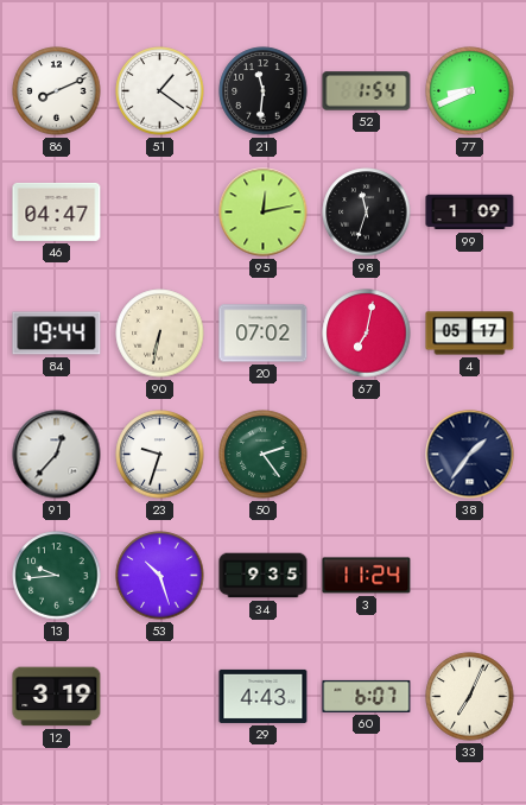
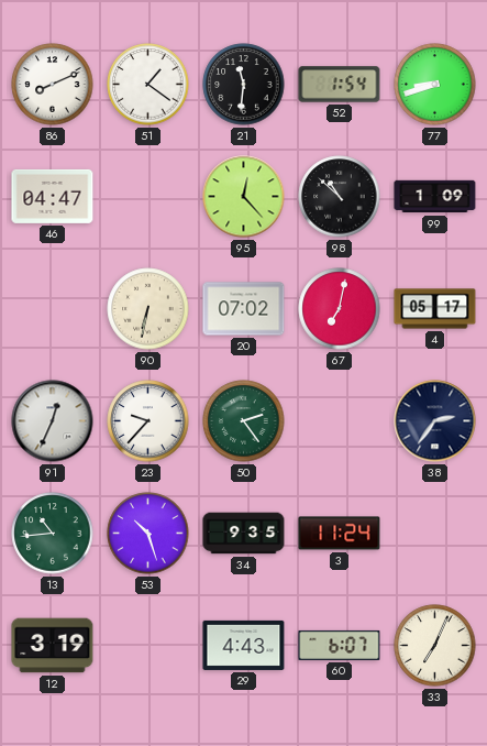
77: 8:41 -> 8:42 (435, 85)
95: 12:13 -> 12:23 (244, 197)
98: 11:33 -> 10:52 (340, 197)
84: 19:44 -> none (57, 334)
91: 12:37 -> 12:34 (53, 421)
23: 9:33 -> 9:37 (148, 421)
38: 1:36 -> 2:36 (435, 421)
13: 9:44 -> 10:44 (53, 534)
